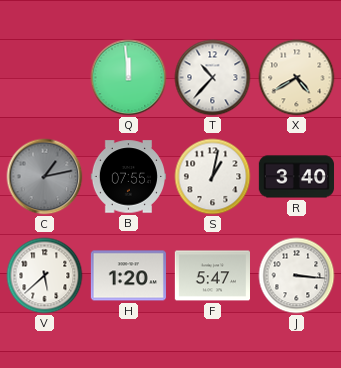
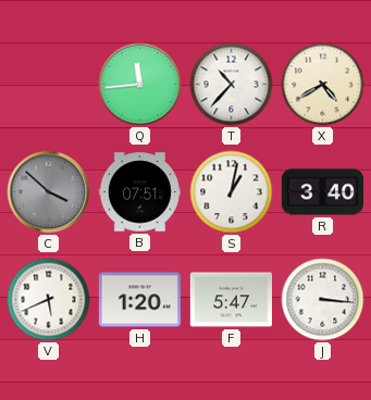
Q: 11:59 -> 11:44 (140, 85)
C: 1:13 -> 3:52 (49, 192)
B: 07:55 -> 07:51 (139, 192)
V: 5:38 -> 5:41 (49, 300)
